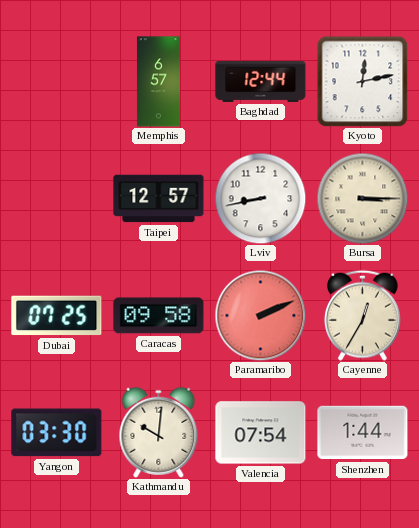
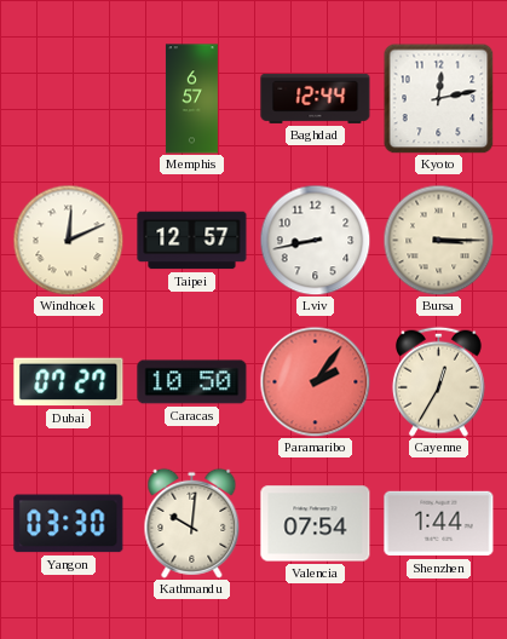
Windhoek: none -> 12:11 (68, 240)
Dubai: 07:25 -> 07:27 (69, 382)
Caracas: 09:58 -> 10:50 (192, 382)
Paramaribo: 2:11 -> 2:06 (315, 381)
